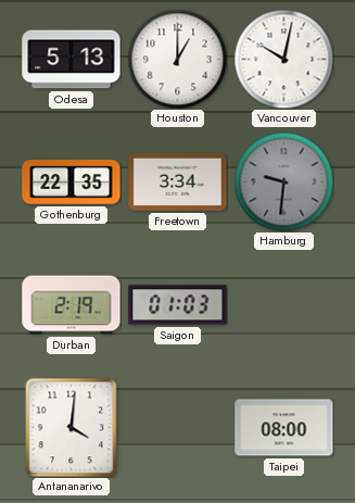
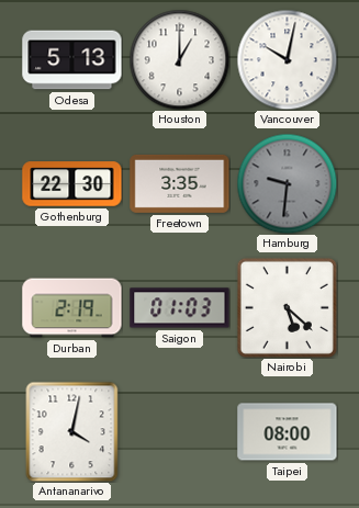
Gothenburg: 22:35 -> 22:30 (72, 184)
Freetown: 3:34 -> 3:35 (180, 183)
Nairobi: none -> 5:22 (287, 307)
Antananarivo: 4:01 -> 4:02 (72, 431)
